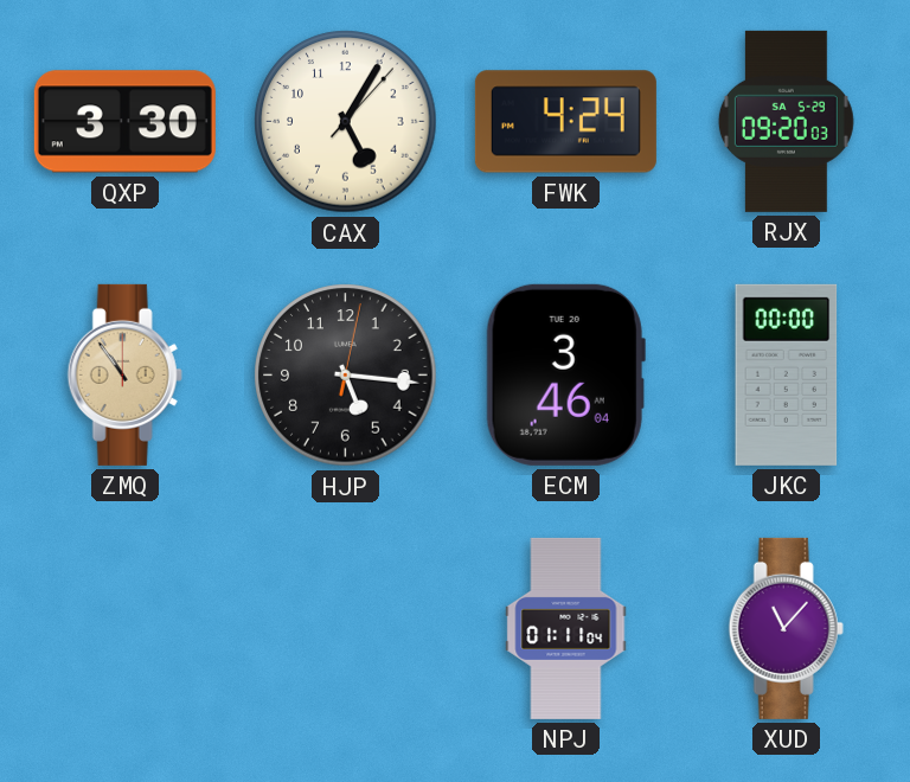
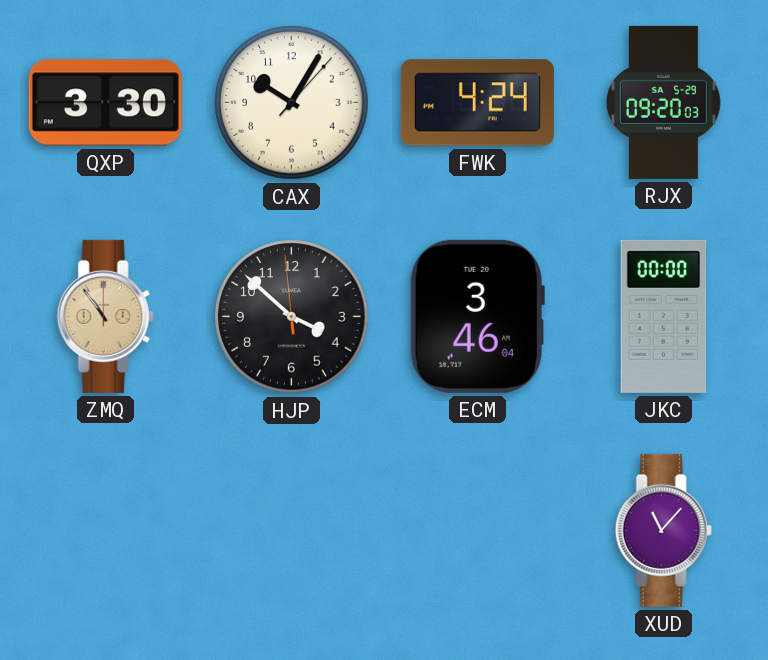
CAX: 5:05 -> 10:05 (292, 103)
HJP: 5:16 -> 3:51 (292, 317)
NPJ: 01:11 -> none (566, 628)
